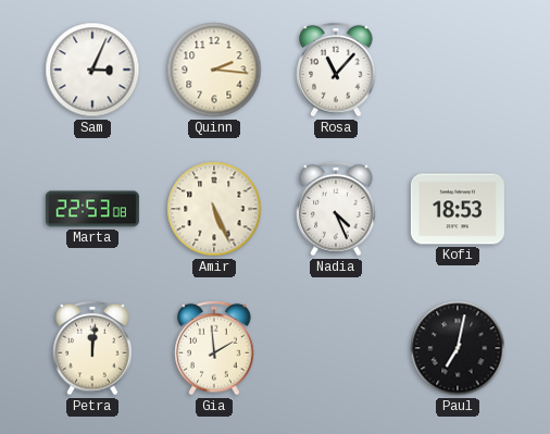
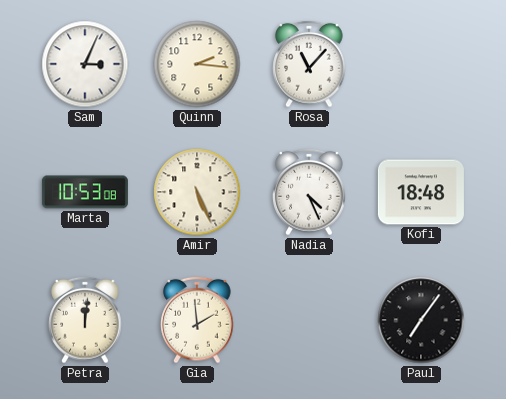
Marta: 22:53 -> 10:53 (85, 192)
Kofi: 18:53 -> 18:48 (421, 192)
Paul: 7:02 -> 7:06 (421, 320)
